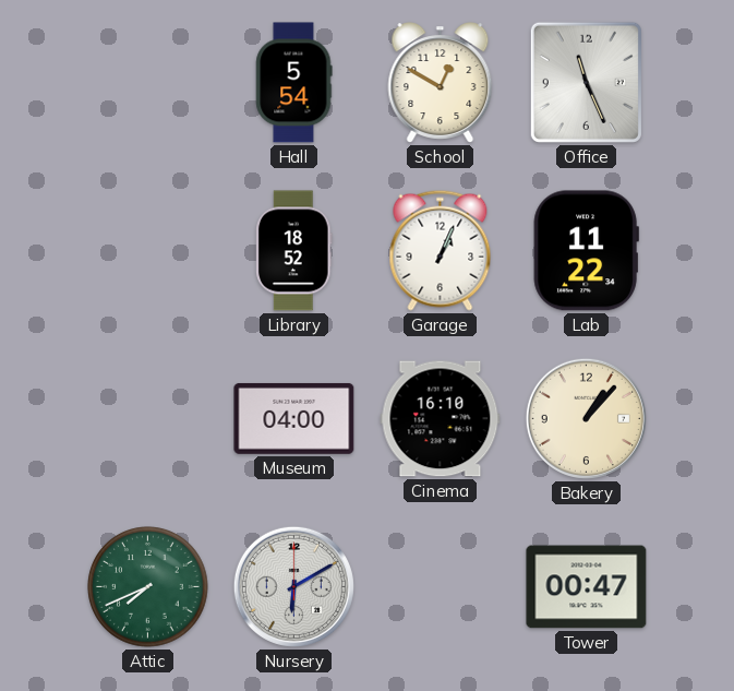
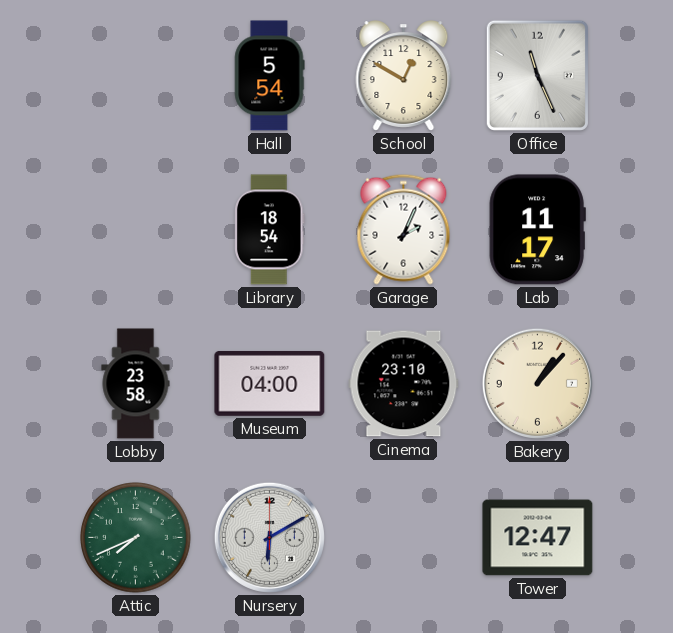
Library: 18:52 -> 18:54 (270, 230)
Garage: 1:04 -> 2:04 (404, 229)
Lab: 11:22 -> 11:17 (537, 230)
Lobby: none -> 23:58 (136, 384)
Cinema: 16:10 -> 23:10 (404, 384)
Tower: 00:47 -> 12:47 (538, 538)
